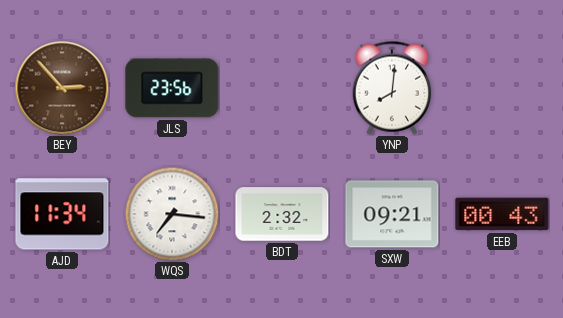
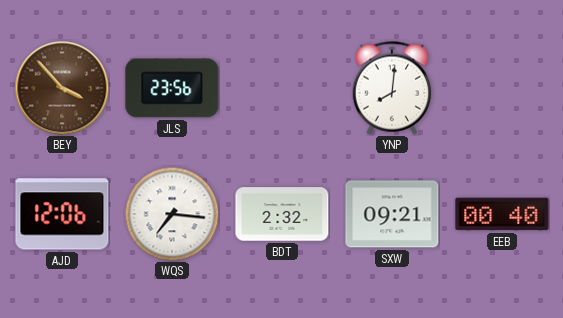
BEY: 2:53 -> 3:53 (62, 88)
AJD: 11:34 -> 12:06 (62, 214)
EEB: 00:43 -> 00:40 (502, 214)
